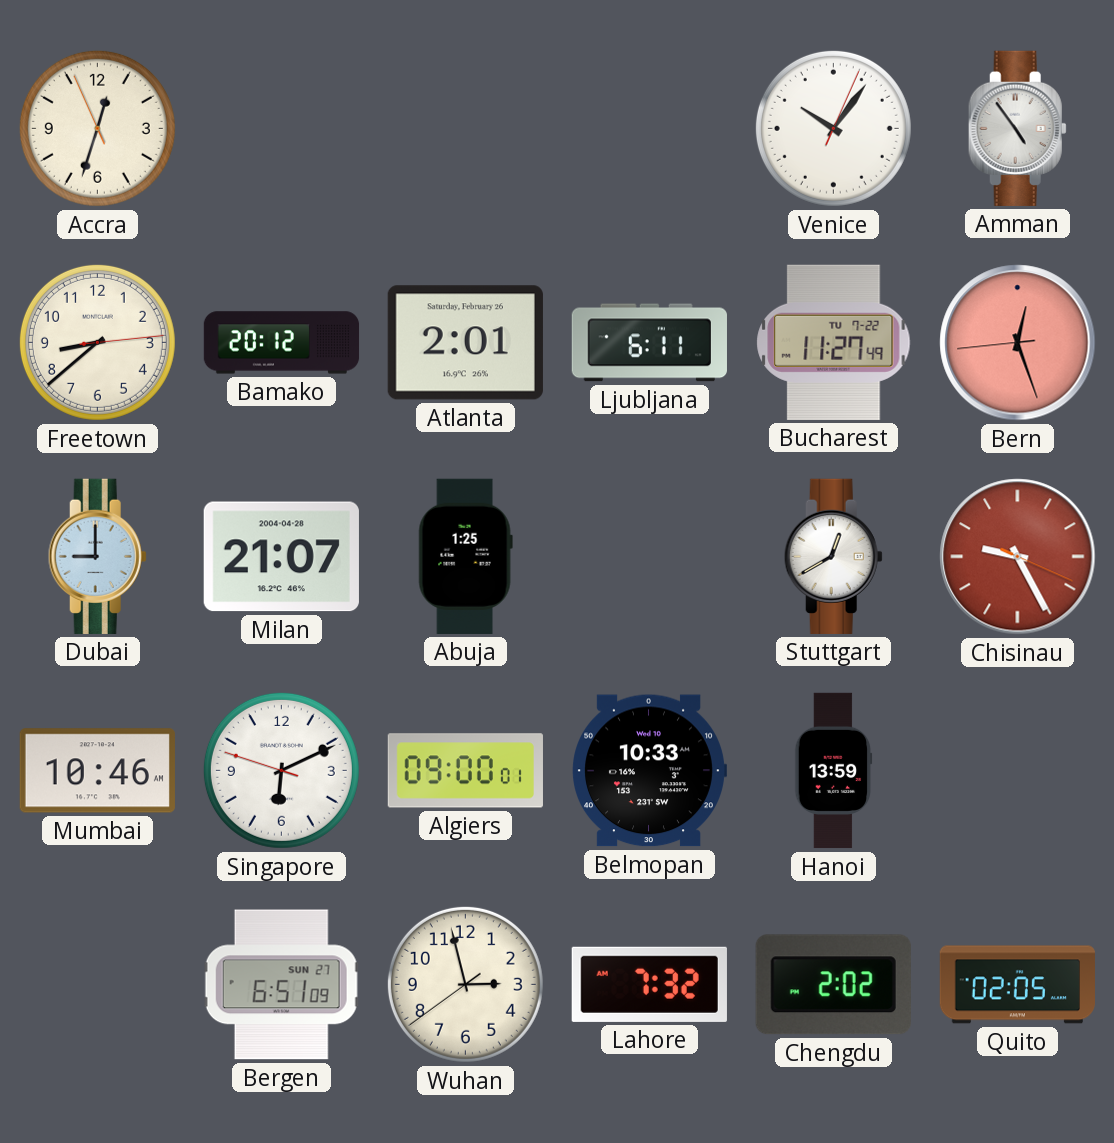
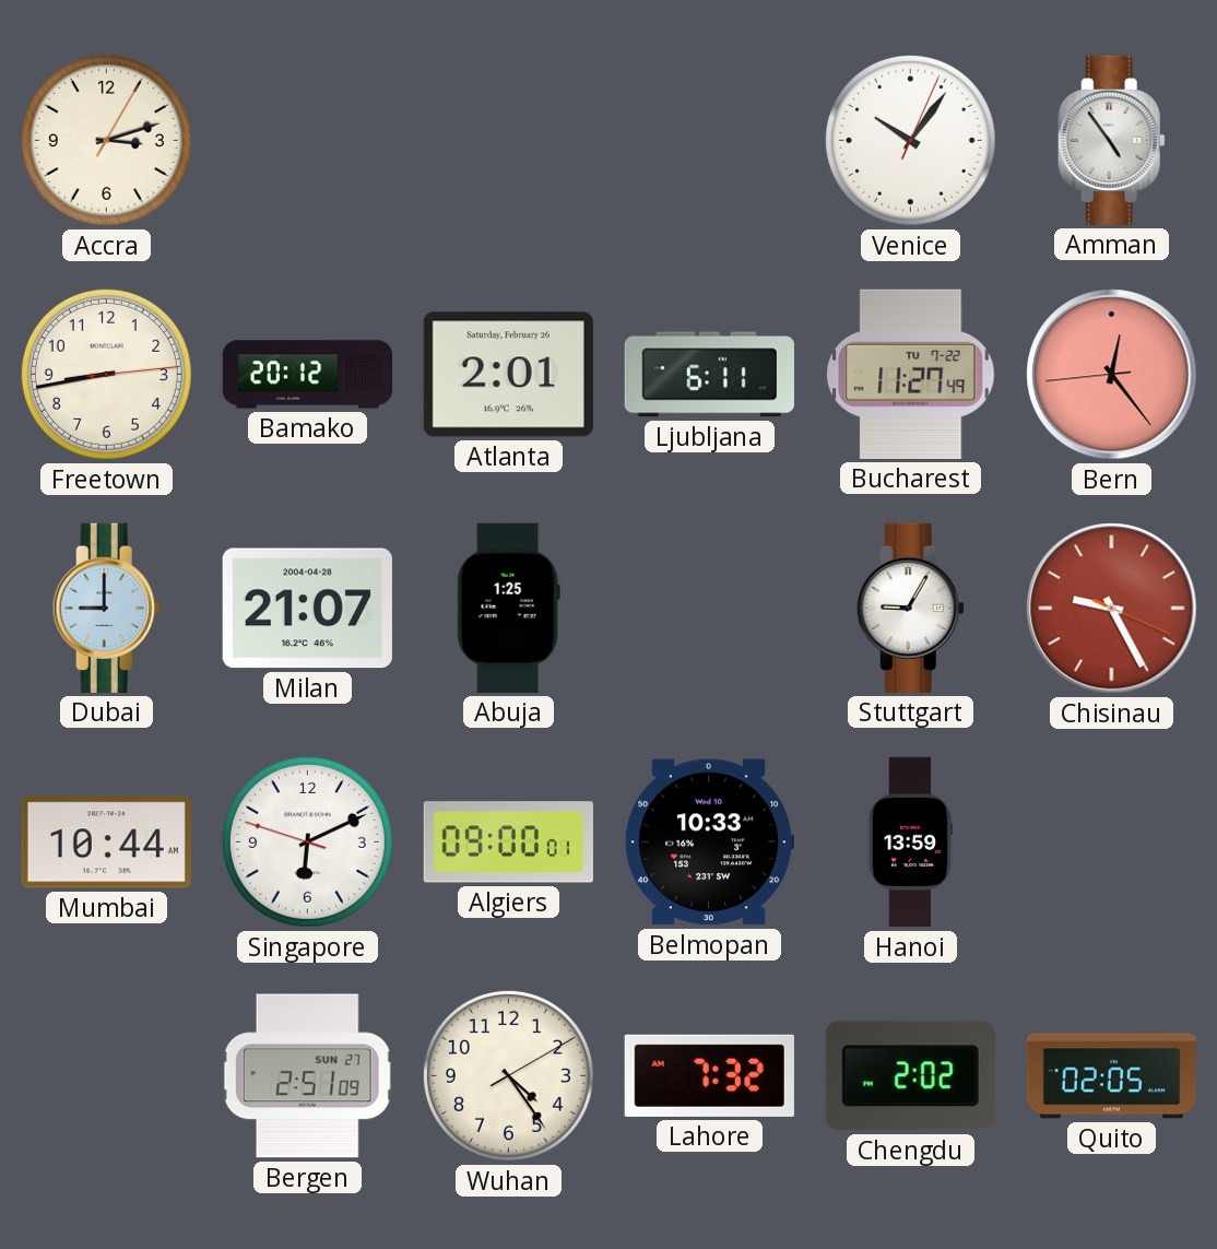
Accra: 12:32 -> 3:12 (106, 140)
Freetown: 8:38 -> 8:43 (106, 374)
Bern: 12:26 -> 12:23 (1112, 375)
Stuttgart: 12:40 -> 9:05 (910, 608)
Mumbai: 10:46 -> 10:44 (106, 843)
Bergen: 6:51 -> 2:51 (307, 1076)
Wuhan: 2:57 -> 4:24 (508, 1075)
